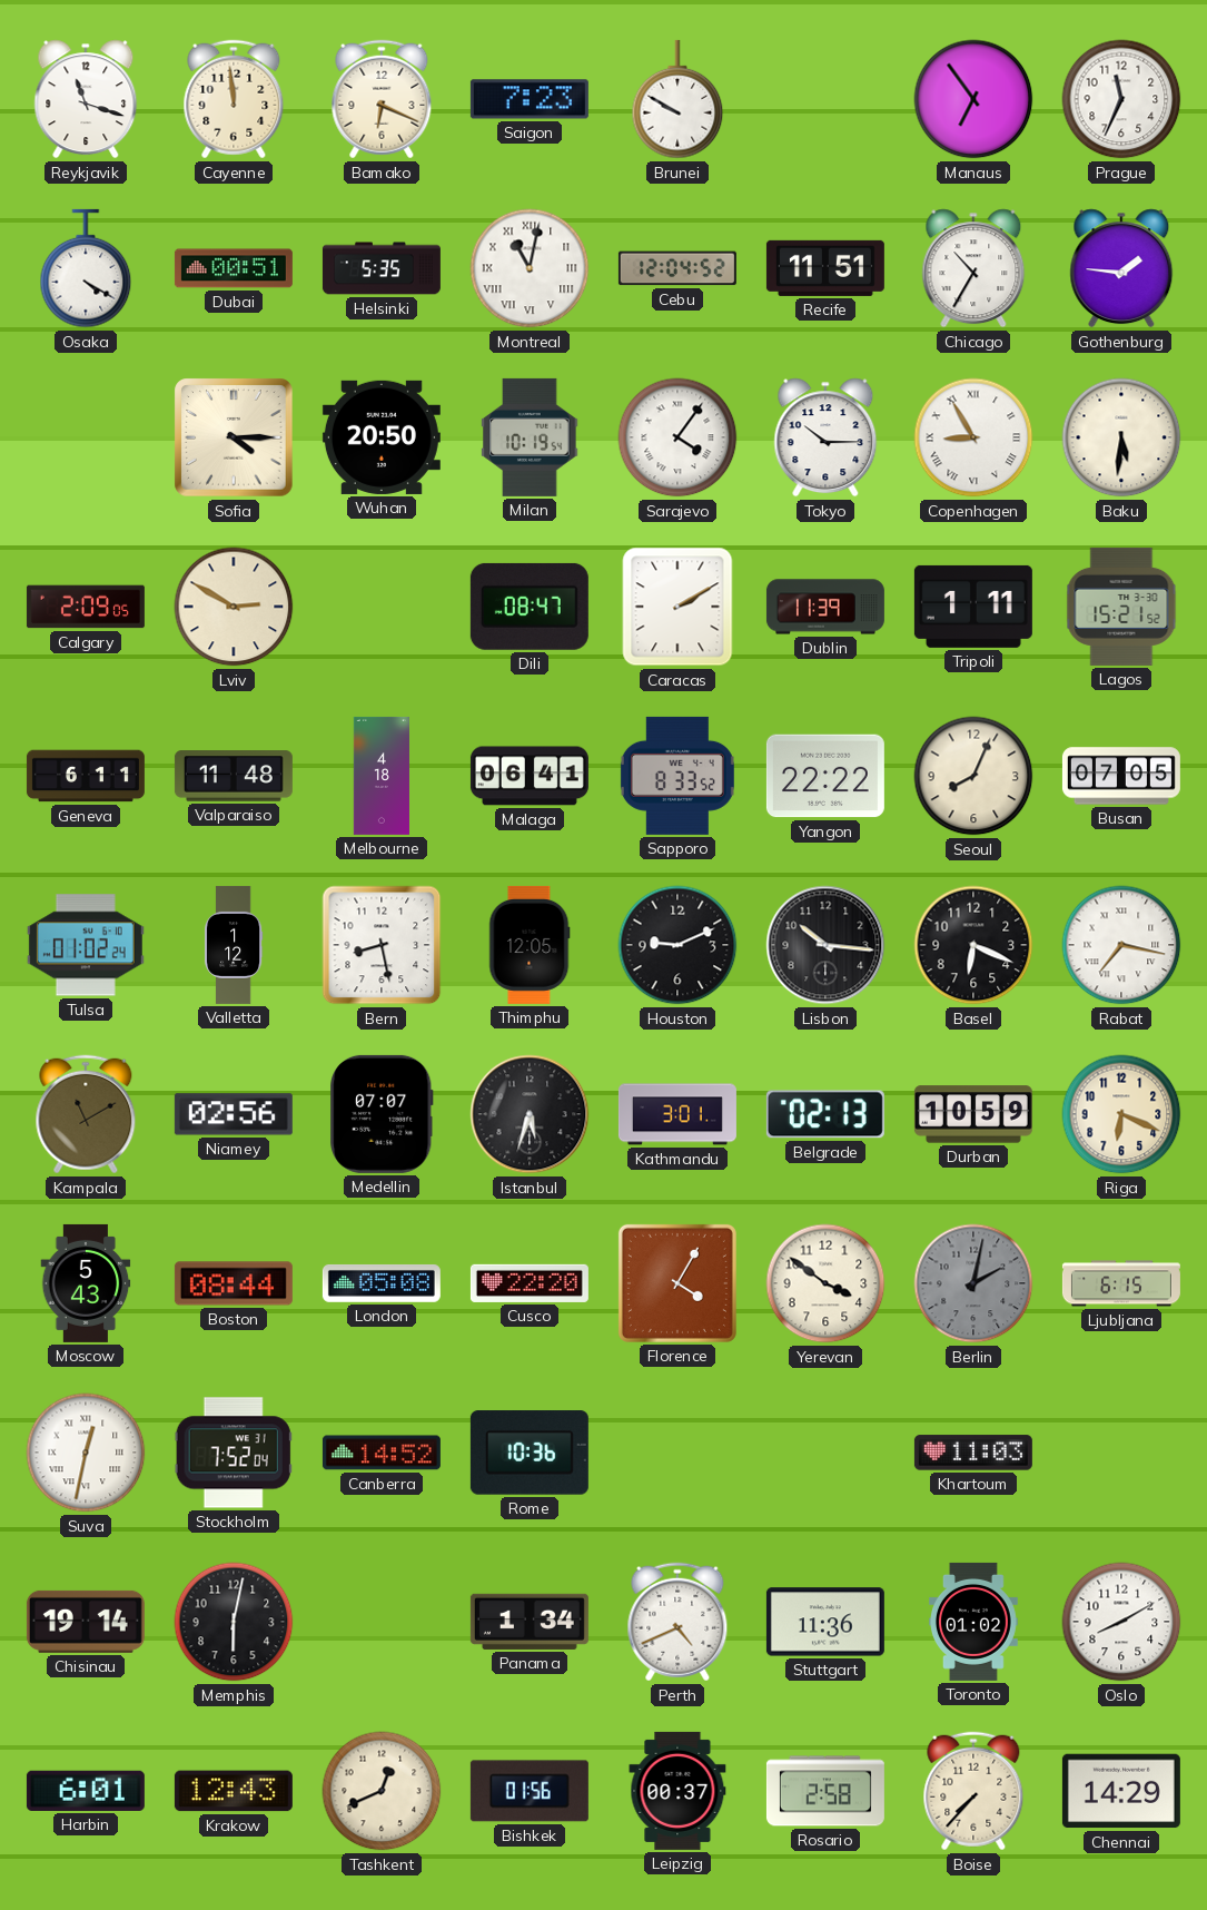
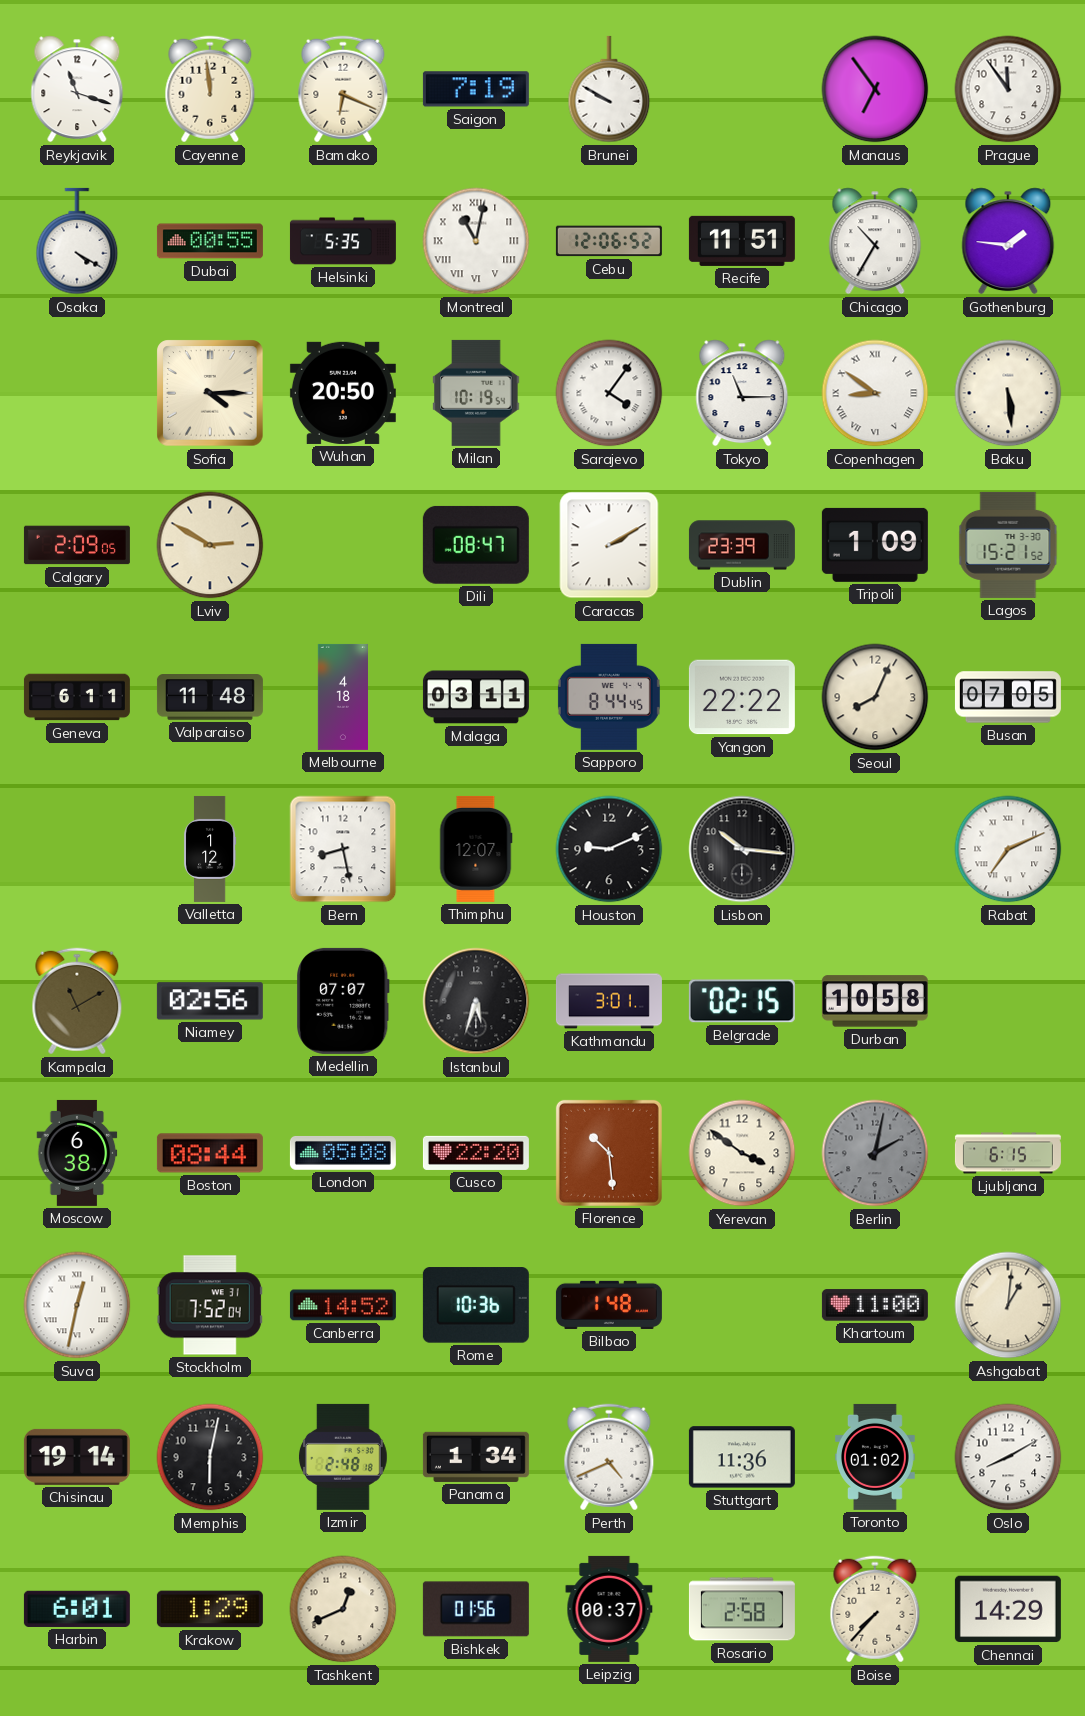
Saigon: 7:23 -> 7:19 (476, 89)
Prague: 11:34 -> 11:54 (1008, 89)
Dubai: 00:51 -> 00:55 (210, 241)
Cebu: 12:04 -> 12:06 (609, 241)
Tokyo: 10:15 -> 11:15 (742, 393)
Copenhagen: 8:55 -> 8:51 (875, 393)
Baku: 5:31 -> 5:29 (1008, 393)
Dublin: 11:39 -> 23:39 (742, 545)
Tripoli: 1:11 -> 1:09 (875, 545)
Malaga: 06:41 -> 03:11 (476, 697)
Sapporo: 8:33 -> 8:44 (609, 697)
Tulsa: 01:02 -> none (86, 945)
Thimphu: 12:05 -> 12:07 (476, 849)
Basel: 6:19 -> none (973, 945)
Rabat: 7:17 -> 7:11 (1008, 849)
Belgrade: 02:13 -> 02:15 (742, 1001)
Durban: 10:59 -> 10:58 (875, 1001)
Riga: 6:19 -> none (1121, 1114)
Moscow: 5:43 -> 6:38 (77, 1153)
Florence: 4:05 -> 10:29 (609, 1153)
Bilbao: none -> 1:48 (609, 1305)
Khartoum: 11:03 -> 11:00 (875, 1305)
Ashgabat: none -> 1:01 (1008, 1305)
Izmir: none -> 2:48 (344, 1457)
Krakow: 12:43 -> 1:29 (210, 1609)
